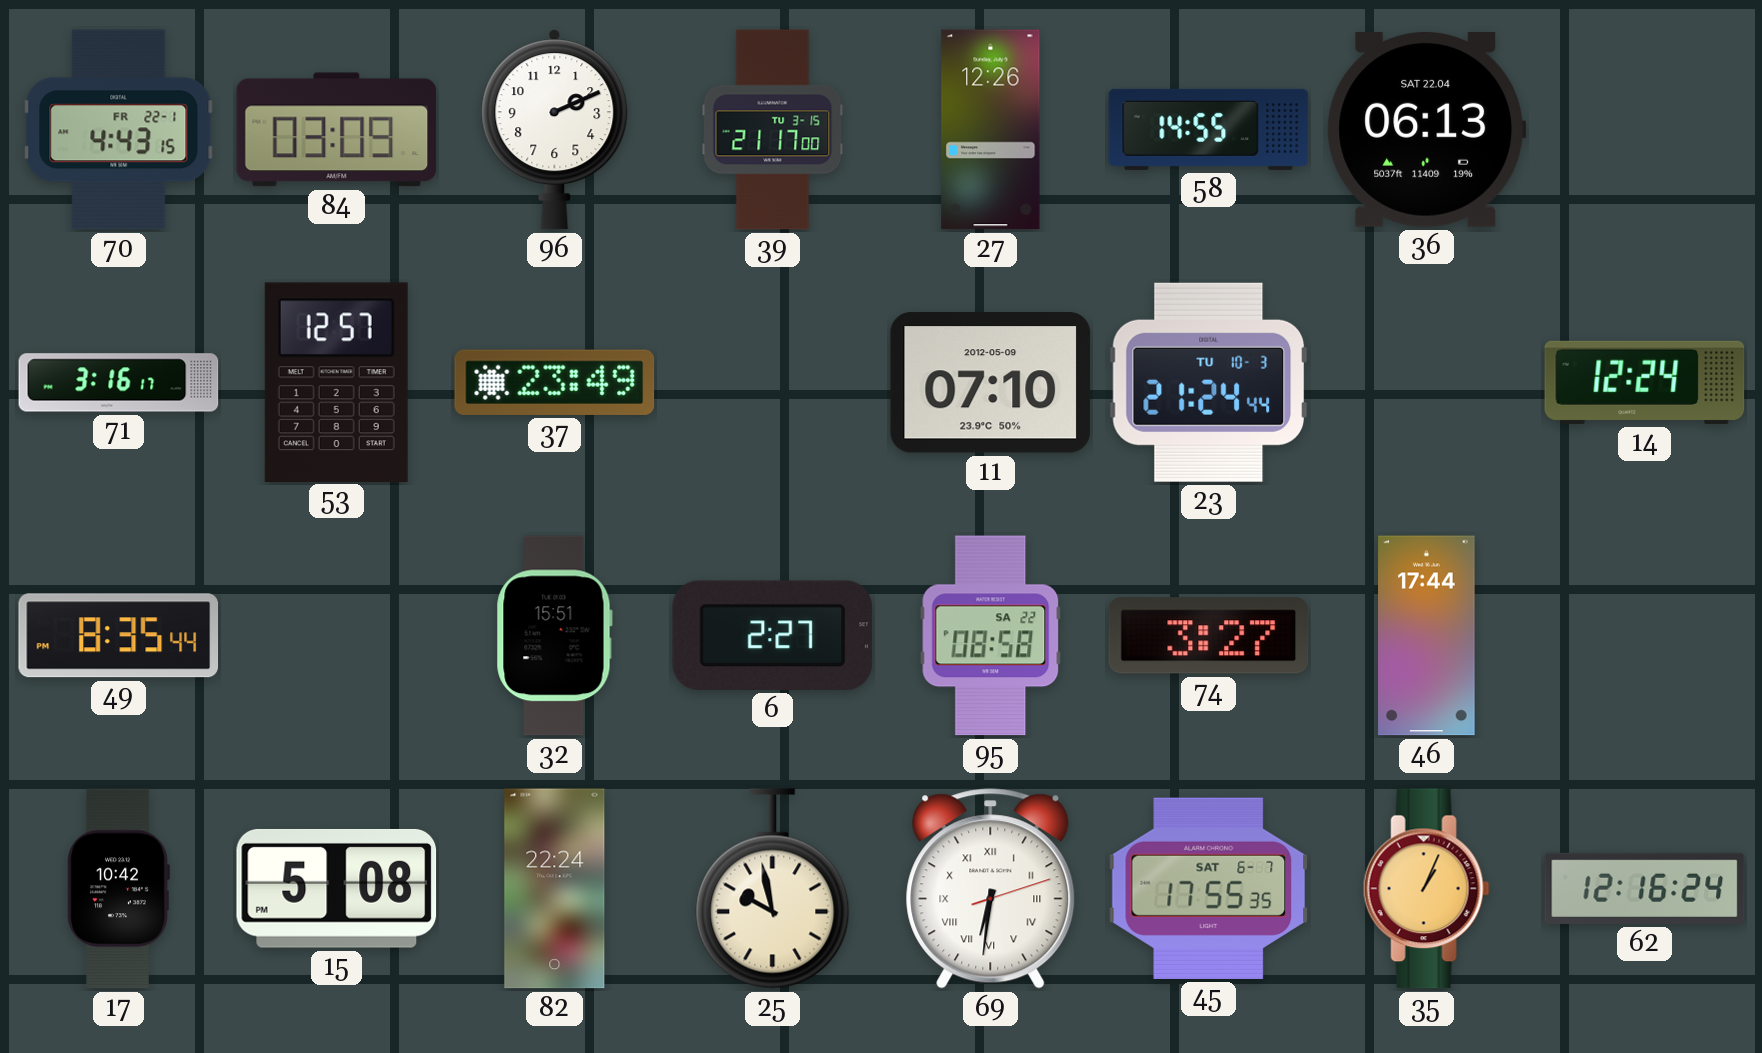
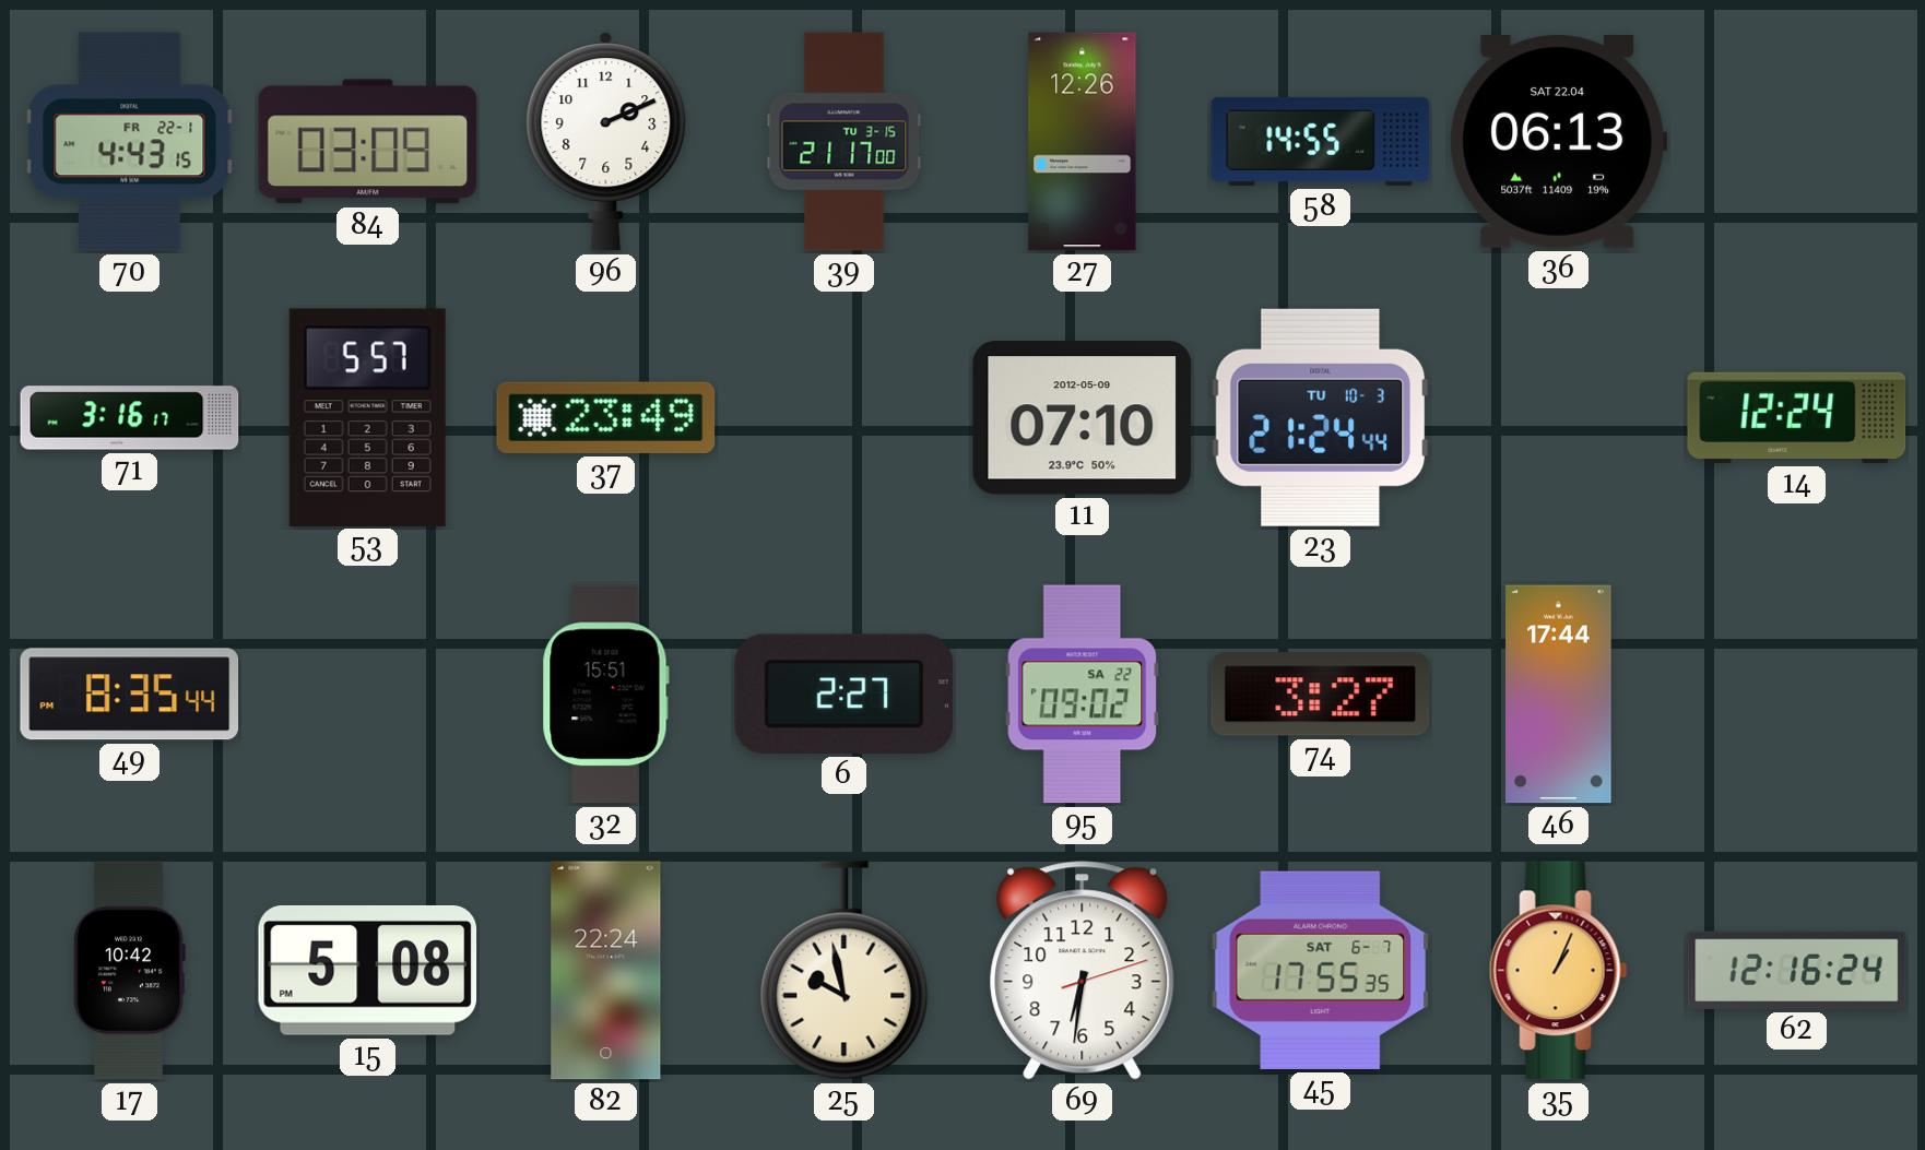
53: 12:57 -> 5:57 (367, 417)
95: 08:58 -> 09:02 (1083, 695)
69 numerals: Roman -> Arabic (1083, 971)
